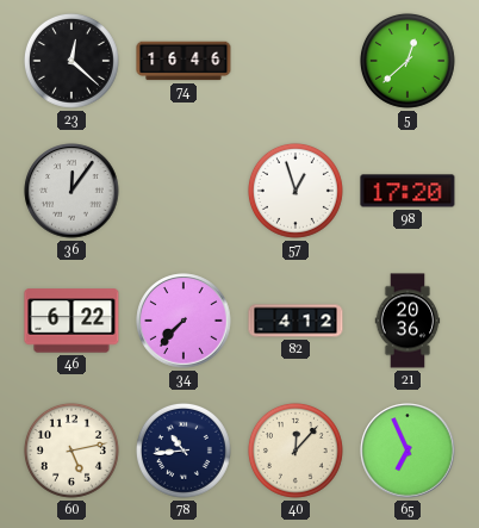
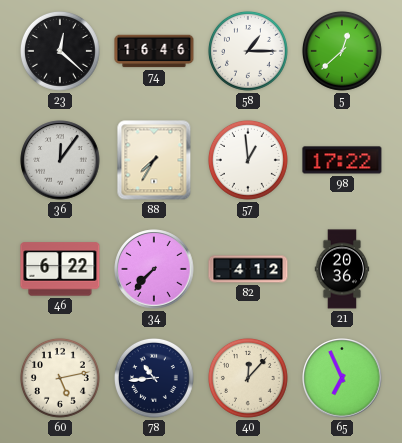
58: none -> 1:15 (248, 51)
88: none -> 7:35 (154, 160)
57: 12:57 -> 12:59 (248, 160)
98: 17:20 -> 17:22 (342, 160)
